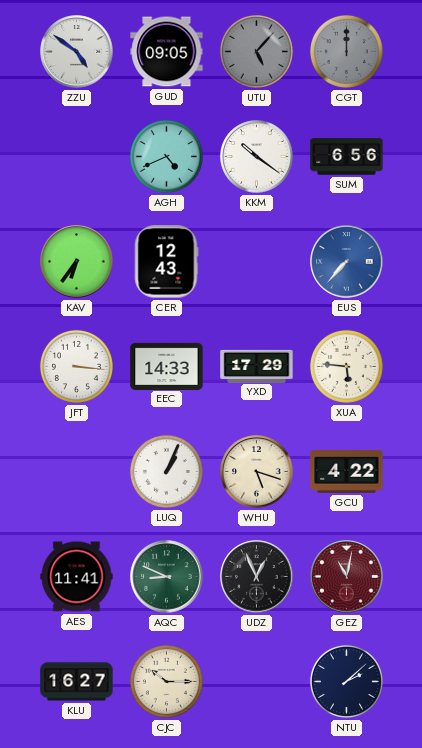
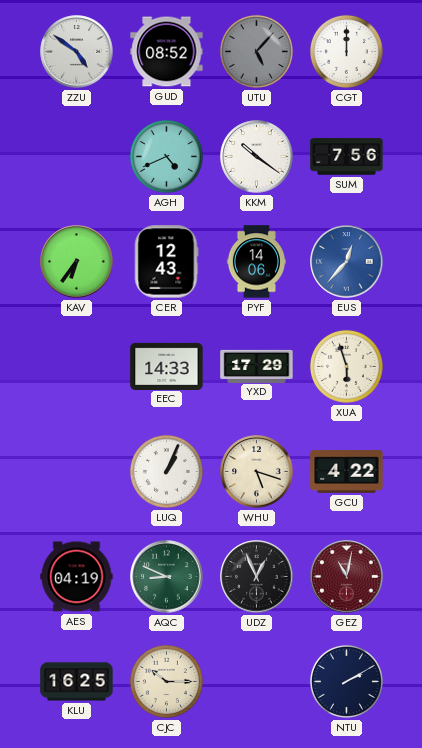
GUD: 09:05 -> 08:52 (167, 52)
CGT dial: grey -> white (346, 51)
SUM: 6:56 -> 7:56 (347, 157)
PYF: none -> 14:06 (256, 262)
EUS: 7:37 -> 12:37 (347, 262)
JFT: 3:16 -> none (76, 366)
XUA: 5:46 -> 5:57 (346, 366)
AES: 11:41 -> 04:19 (77, 577)
KLU: 16:27 -> 16:25 (77, 682)
NTU: 2:08 -> 2:10 (346, 681)
